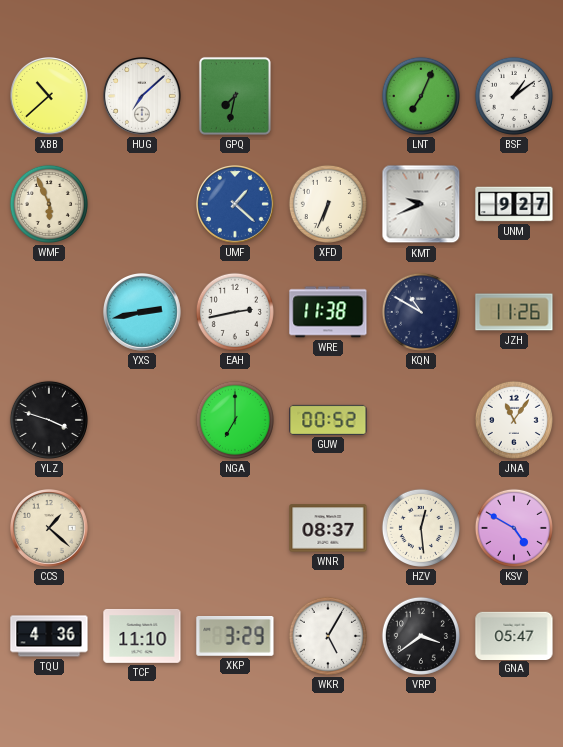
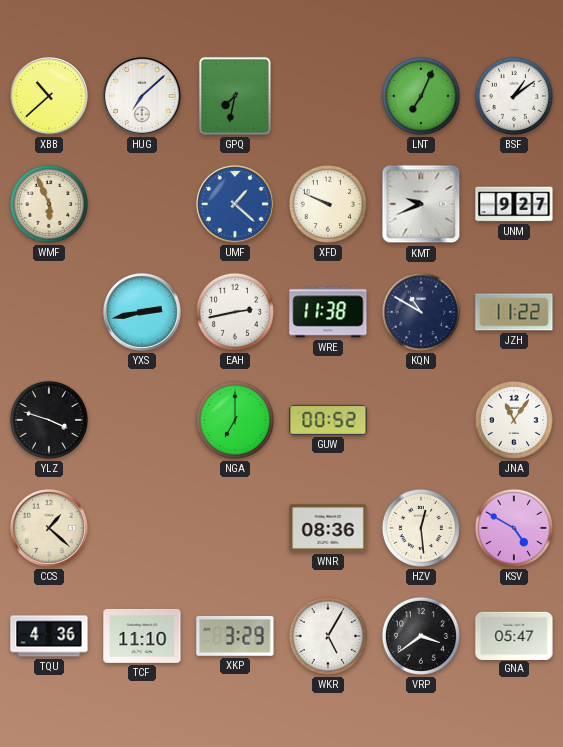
XFD: 6:34 -> 9:49 (328, 204)
JZH: 11:26 -> 11:22 (514, 312)
WNR: 08:37 -> 08:36 (328, 528)
